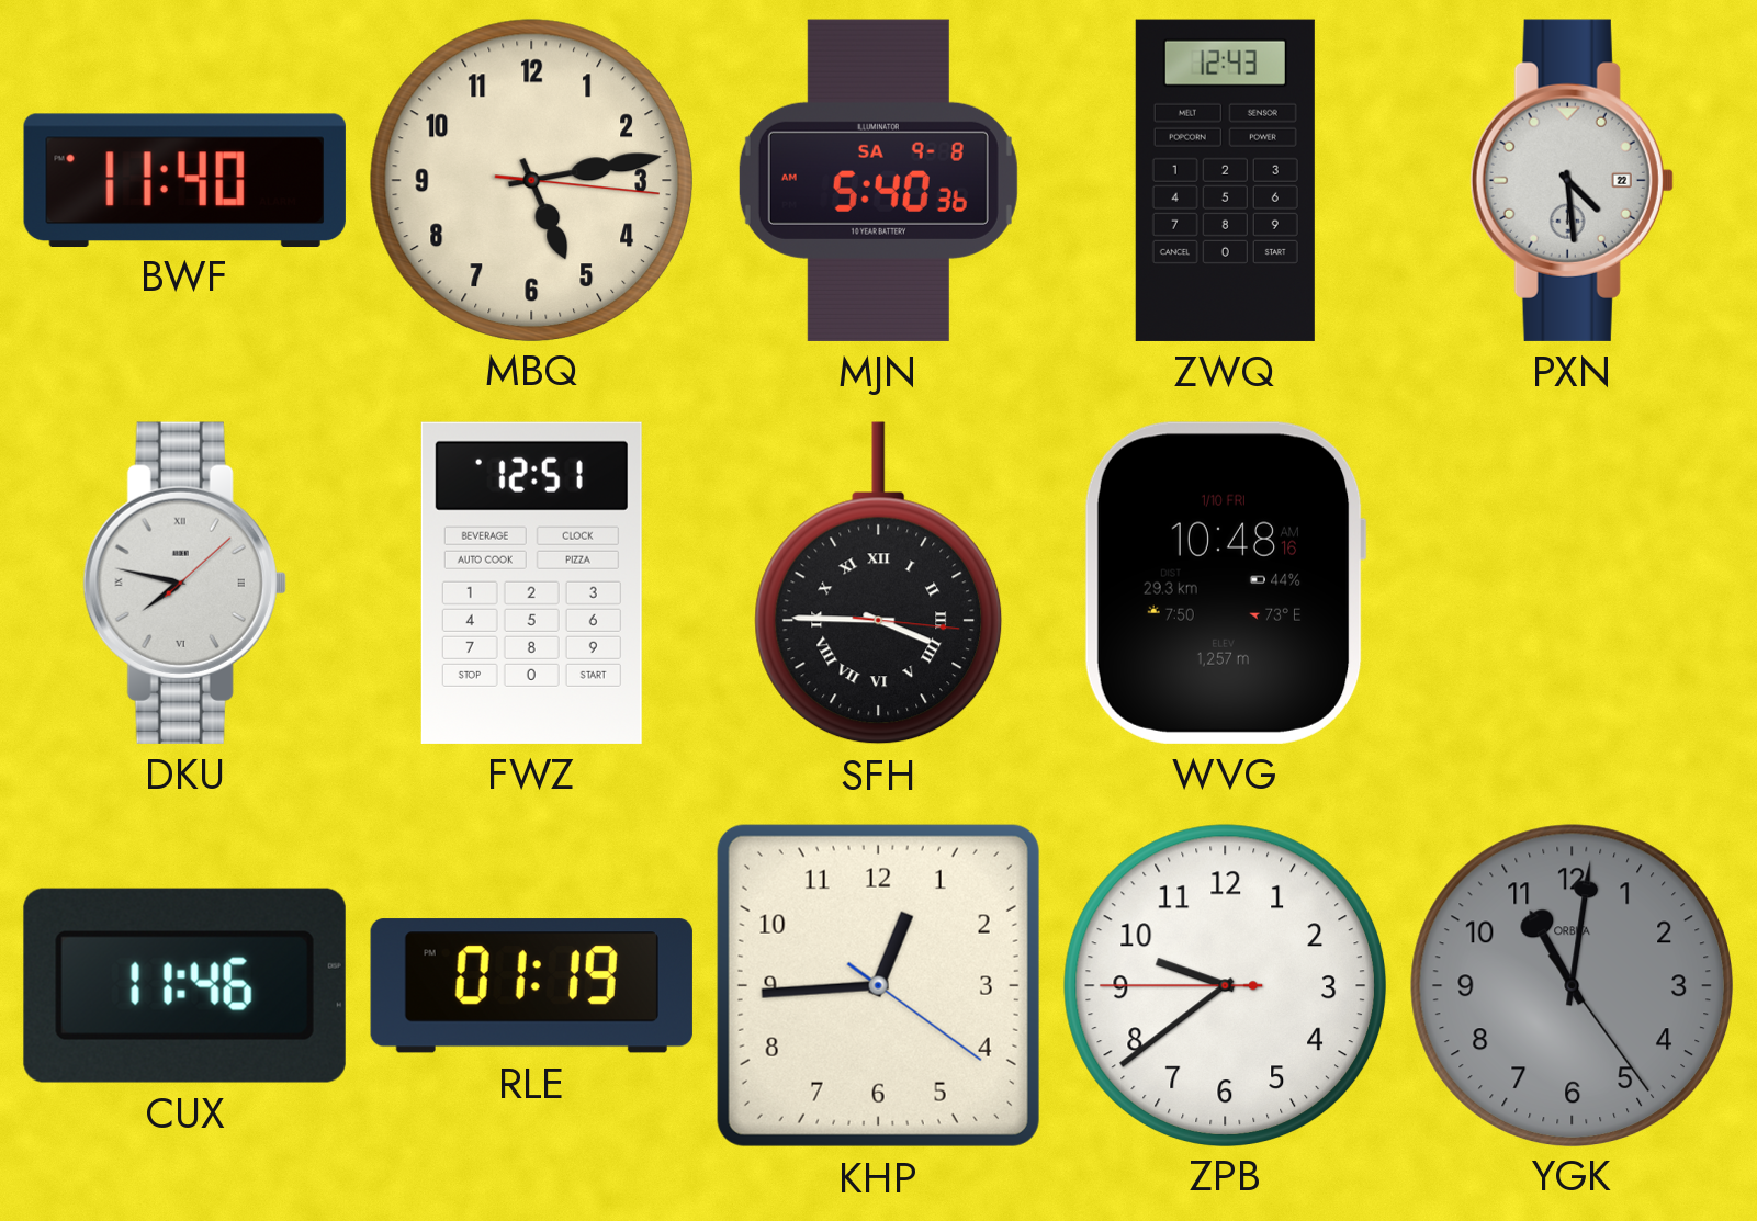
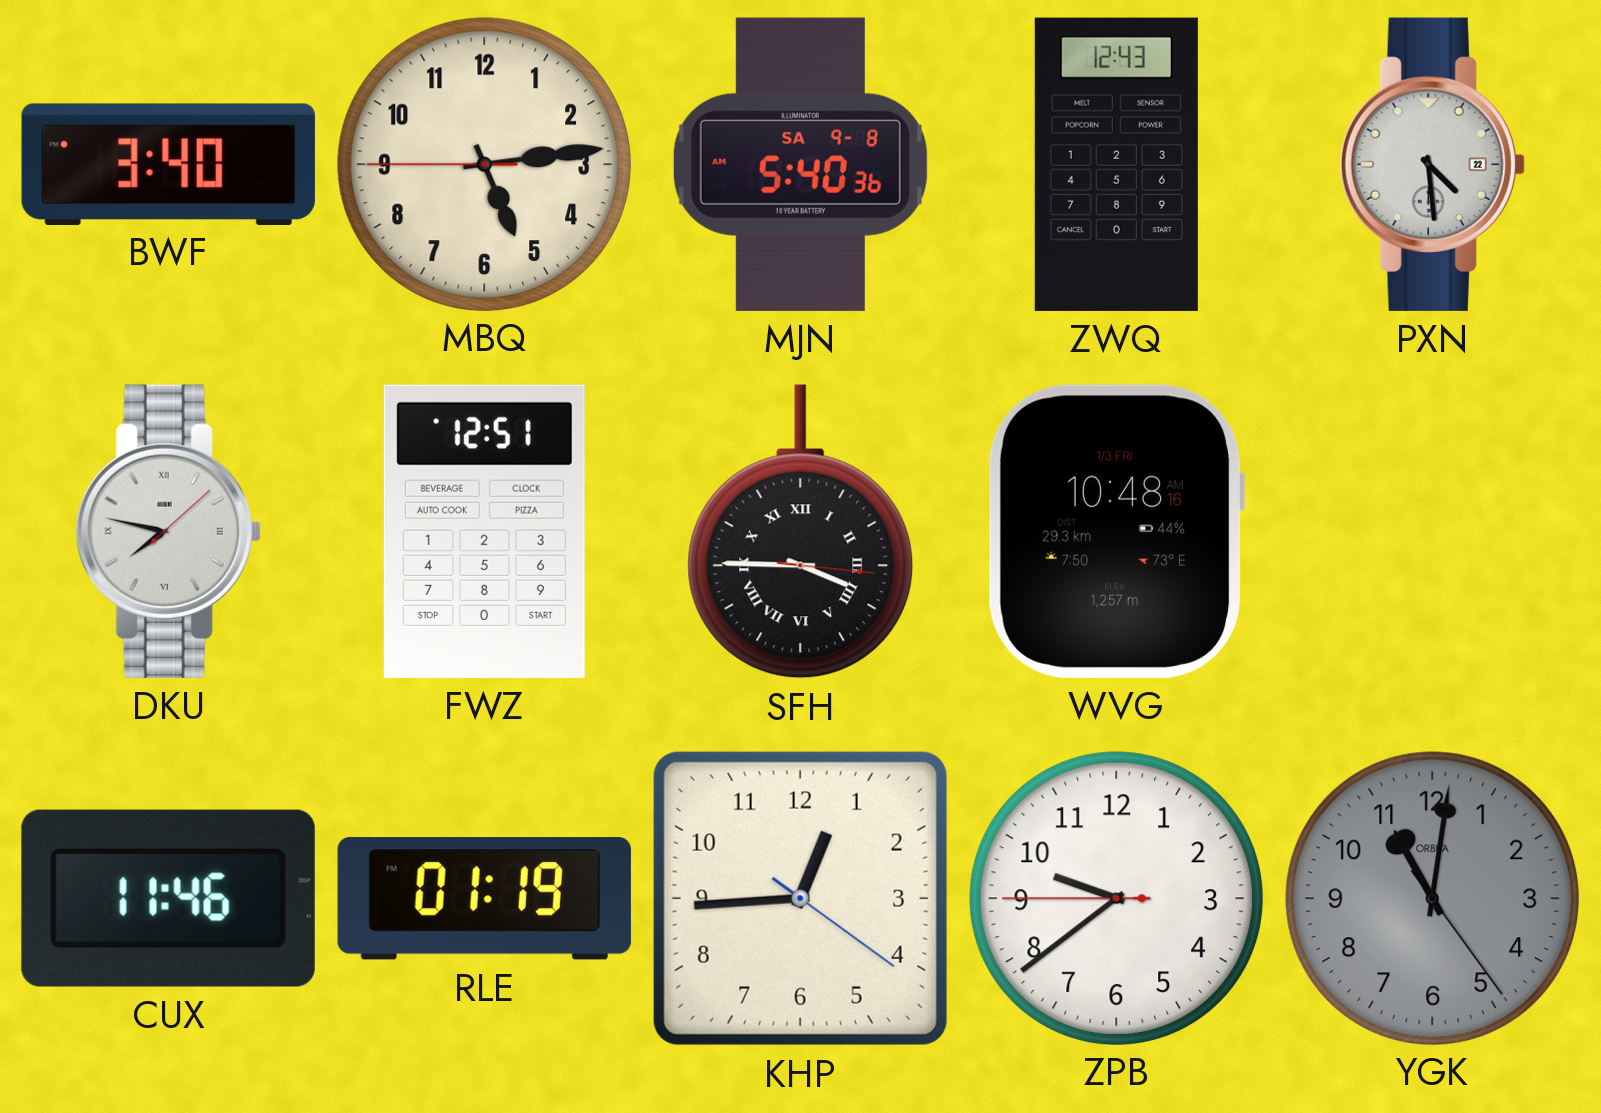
BWF: 11:40 -> 3:40 (168, 164)
MBQ: 5:13:16 -> 5:13:45 (484, 164)
WVG date: 1/10 FRI -> 1/3 FRI (1116, 531)
